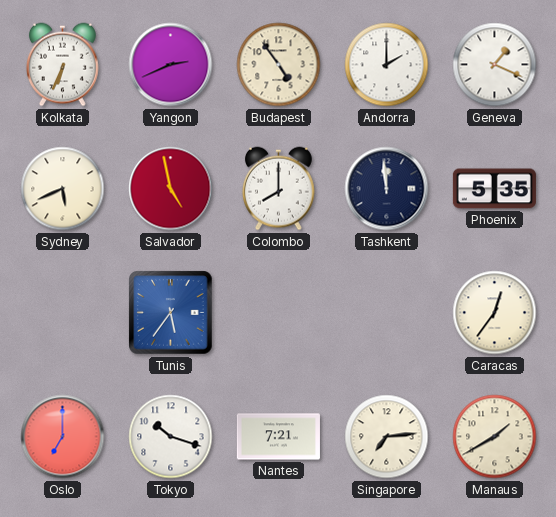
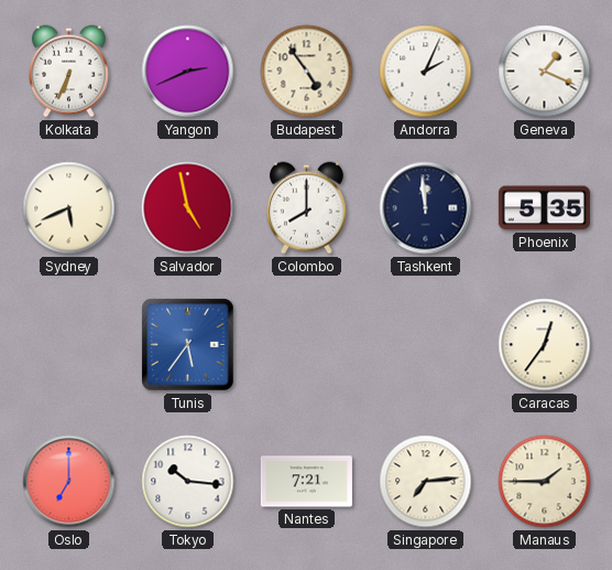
Andorra: 2:00 -> 2:04 (426, 72)
Tokyo: 10:18 -> 10:16 (188, 482)
Manaus: 1:40 -> 1:45 (545, 482)
